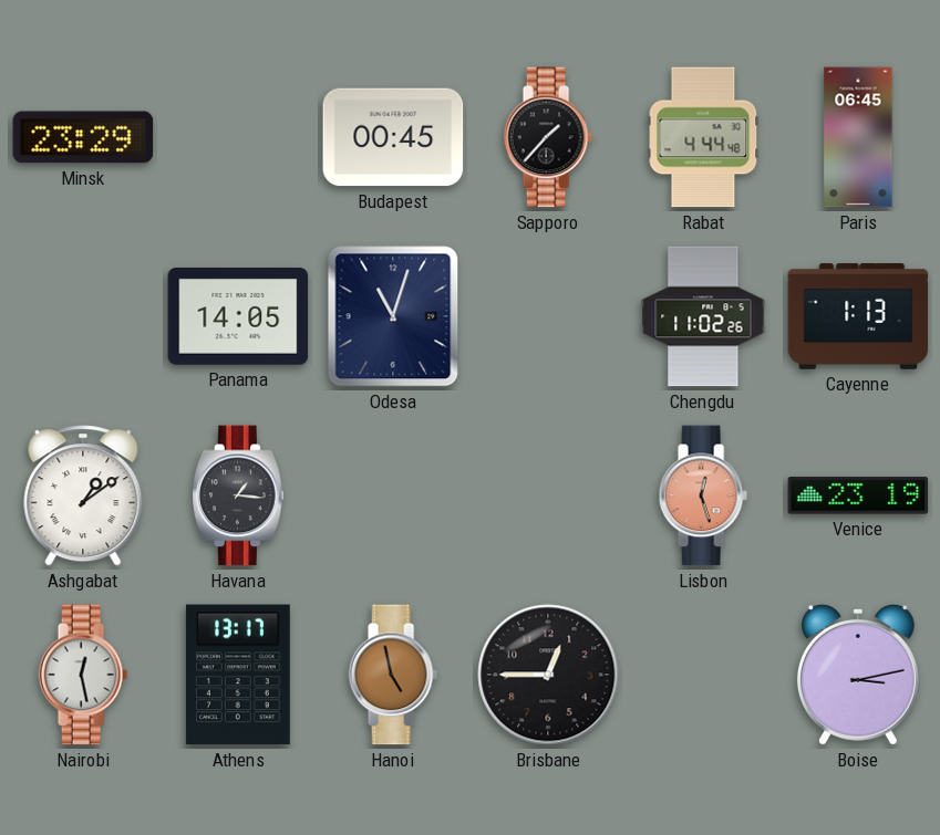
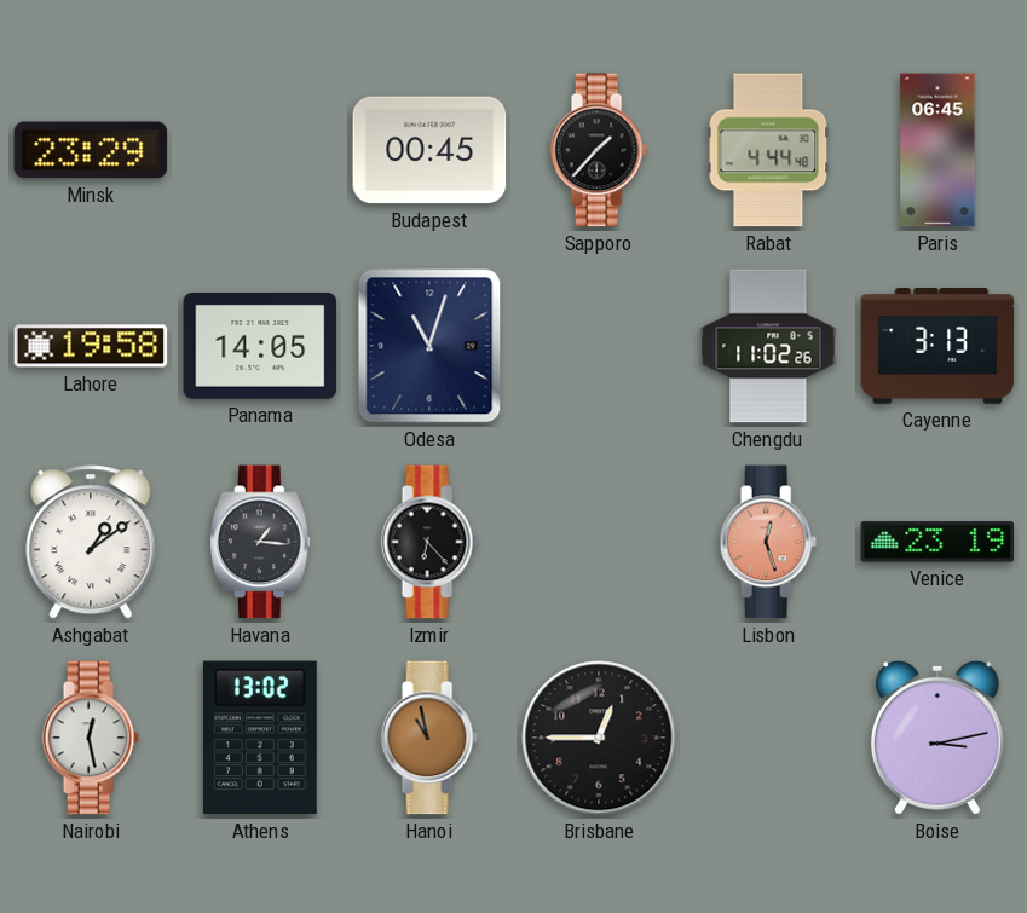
Lahore: none -> 19:58 (91, 346)
Cayenne: 1:13 -> 3:13 (937, 347)
Izmir: none -> 6:23 (429, 542)
Athens: 13:17 -> 13:02 (260, 738)
Hanoi: 4:58 -> 10:58 (429, 738)
